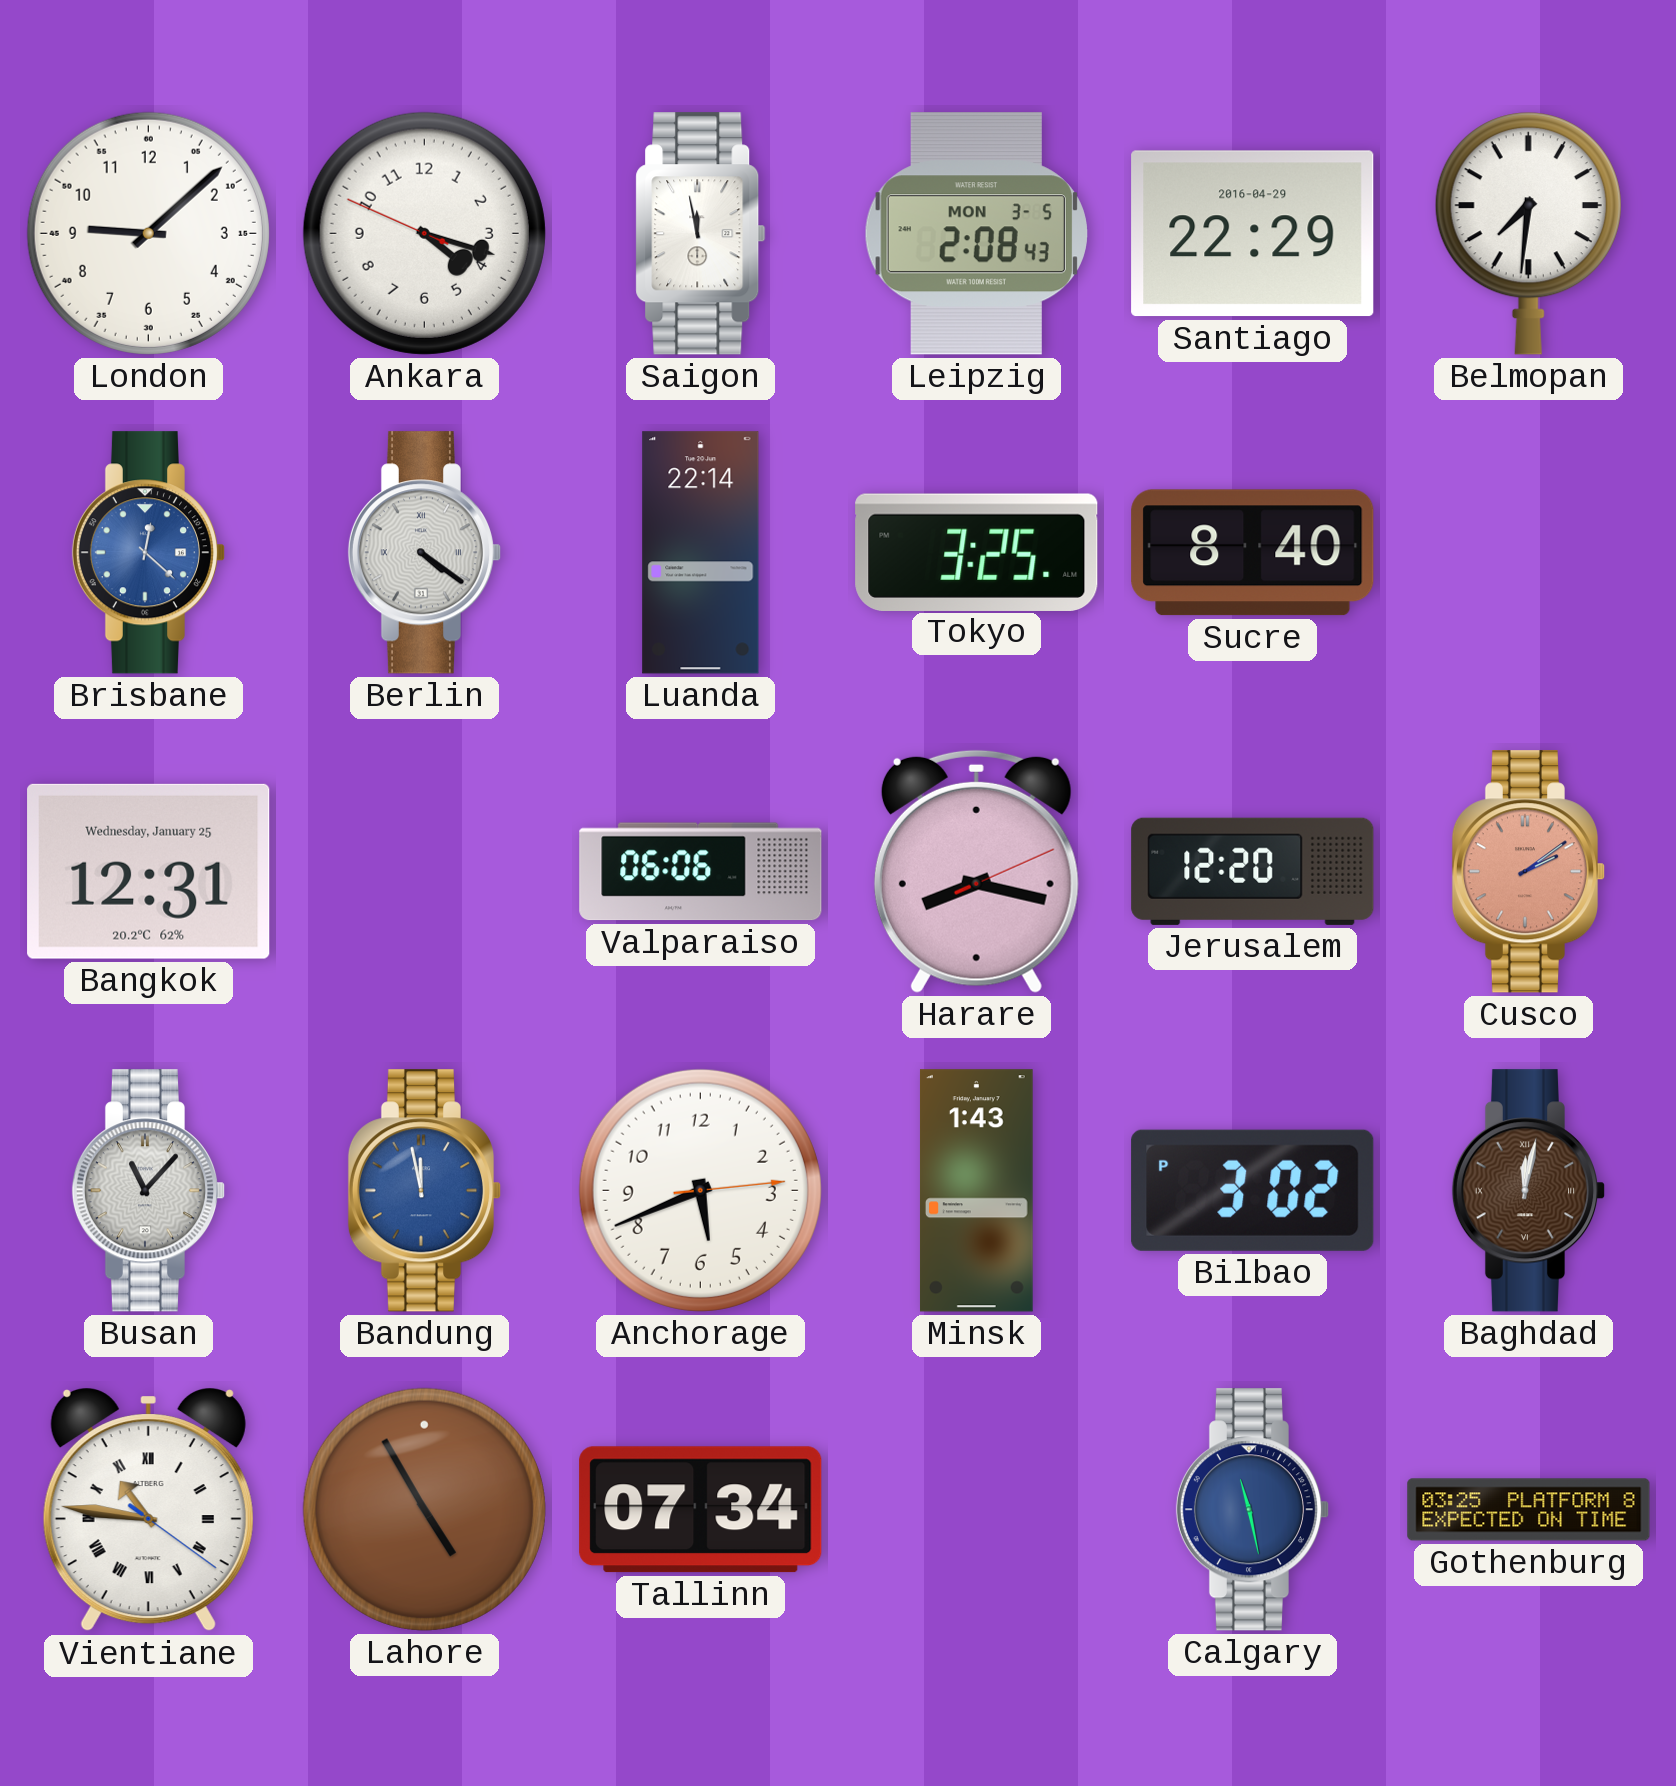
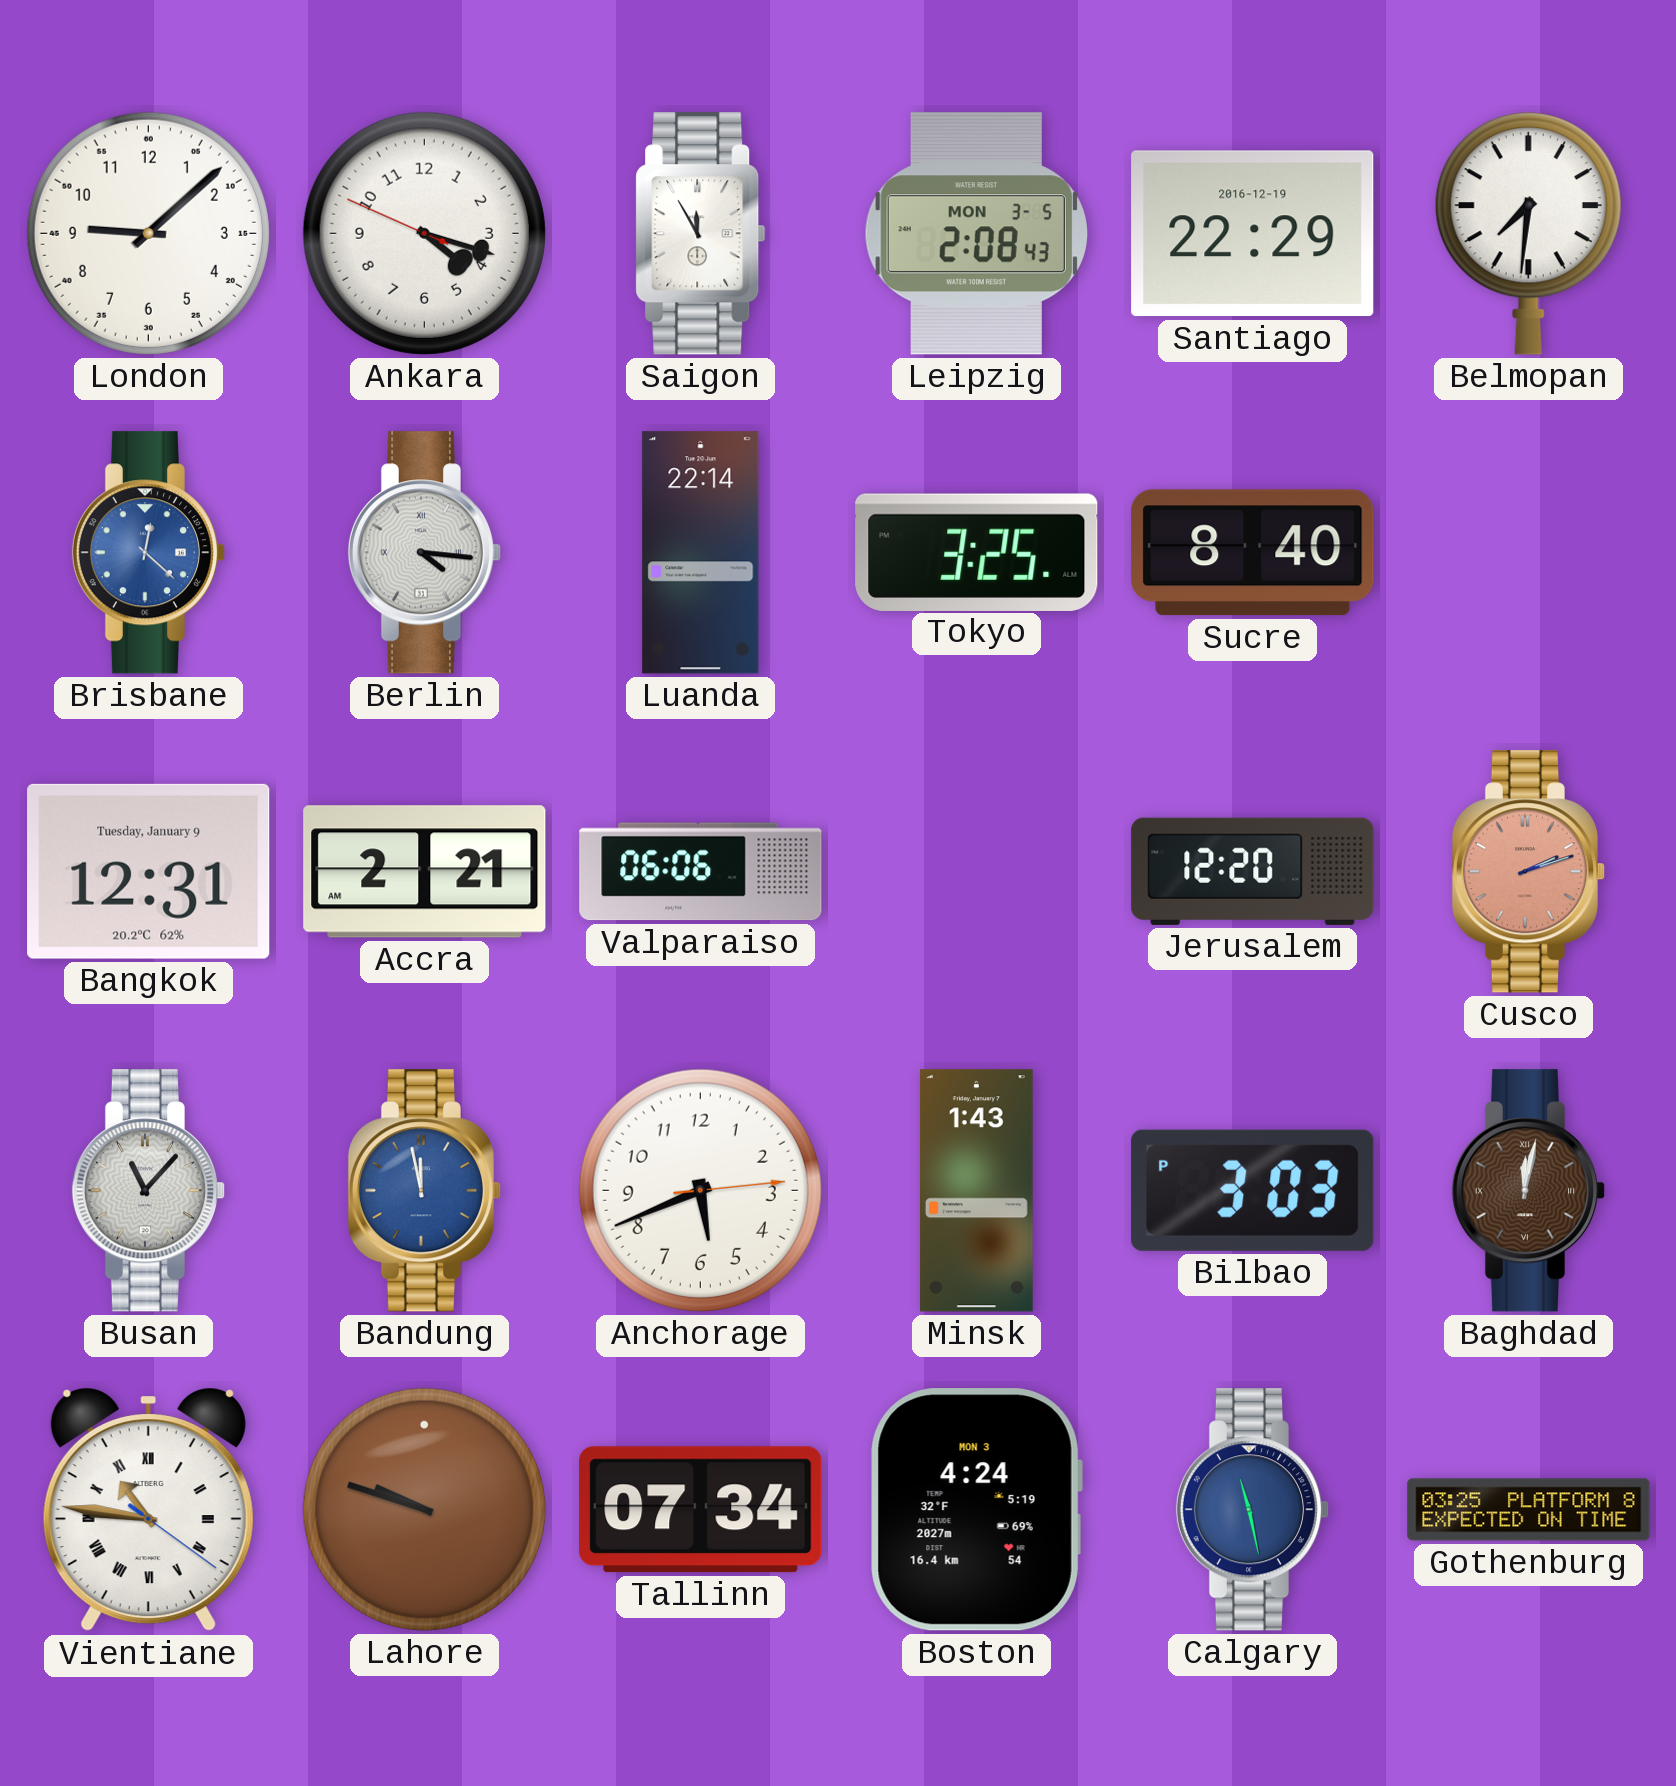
Saigon: 11:58 -> 11:55 (701, 234)
Santiago date: 2016-04-29 -> 2016-12-19 (1253, 234)
Berlin: 4:21 -> 4:16 (425, 553)
Bangkok date: Wednesday, January 25 -> Tuesday, January 9 (149, 871)
Accra: none -> 2:21 (425, 872)
Harare: 8:17 -> none (976, 871)
Cusco: 2:09 -> 2:12 (1529, 872)
Bilbao: 3:02 -> 3:03 (1253, 1190)
Lahore: 4:55 -> 9:48 (424, 1509)
Boston: none -> 4:24 (976, 1510)
